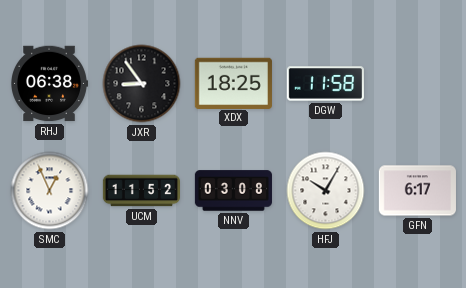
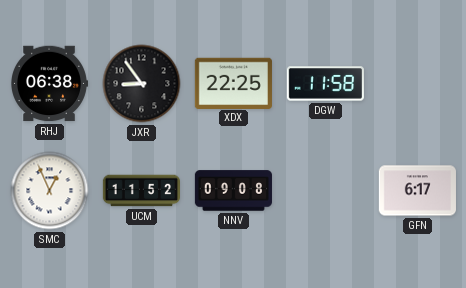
XDX: 18:25 -> 22:25 (233, 83)
NNV: 03:08 -> 09:08 (233, 191)
HFJ: 10:05 -> none (326, 191)
